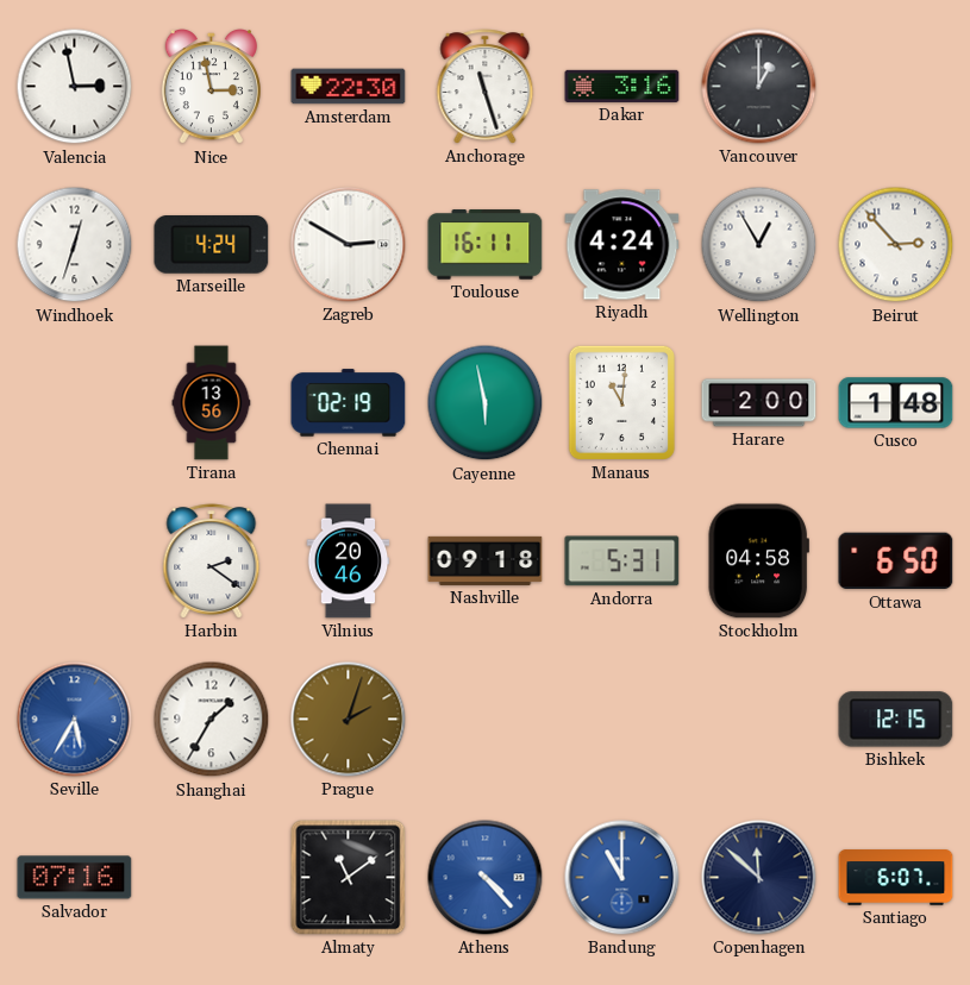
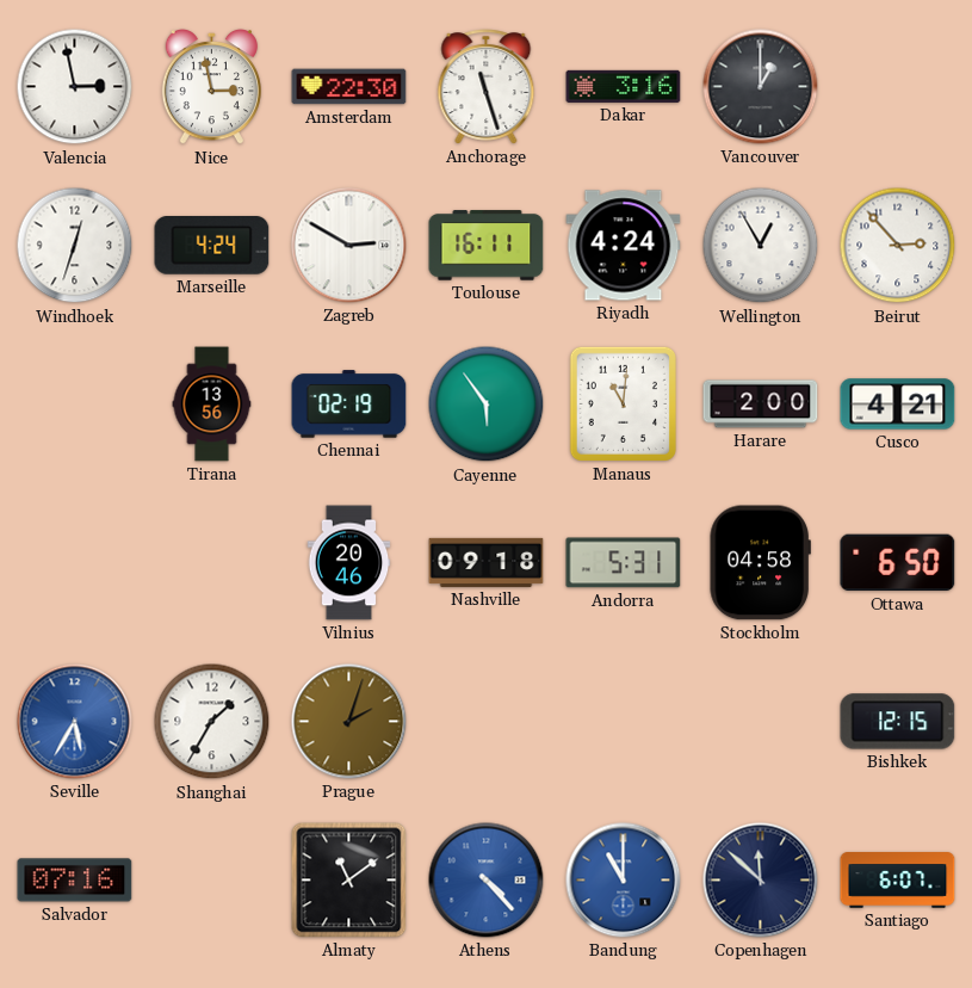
Cayenne: 5:58 -> 5:54 (487, 405)
Cusco: 1:48 -> 4:21 (898, 405)
Harbin: 2:21 -> none (212, 561)
